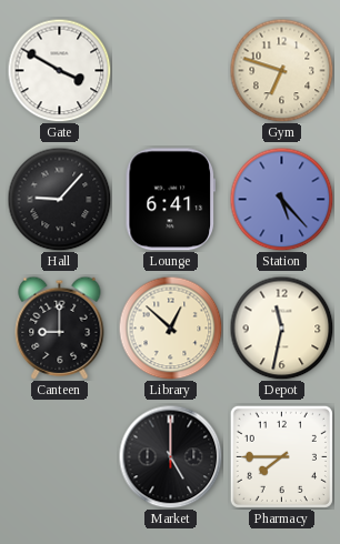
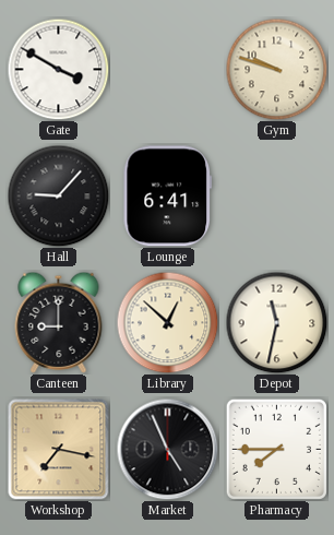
Gym: 6:48 -> 9:48 (276, 69)
Station: 5:23 -> none (281, 199)
Workshop: none -> 7:17 (58, 449)
Market: 5:00 -> 4:56 (167, 449)
